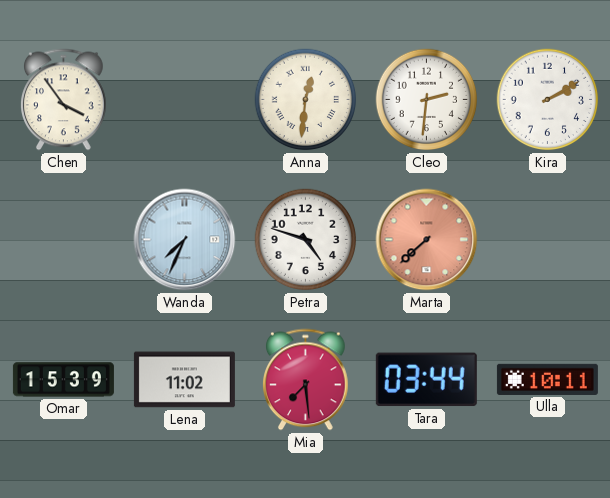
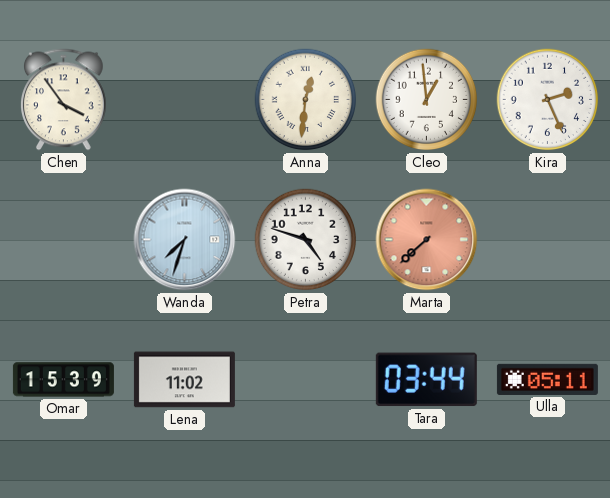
Cleo: 2:31 -> 12:59 (427, 100)
Kira: 2:10 -> 2:26 (548, 100)
Wanda: 7:34 -> 7:33 (185, 240)
Mia: 7:29 -> none (306, 380)
Ulla: 10:11 -> 05:11 (547, 379)
